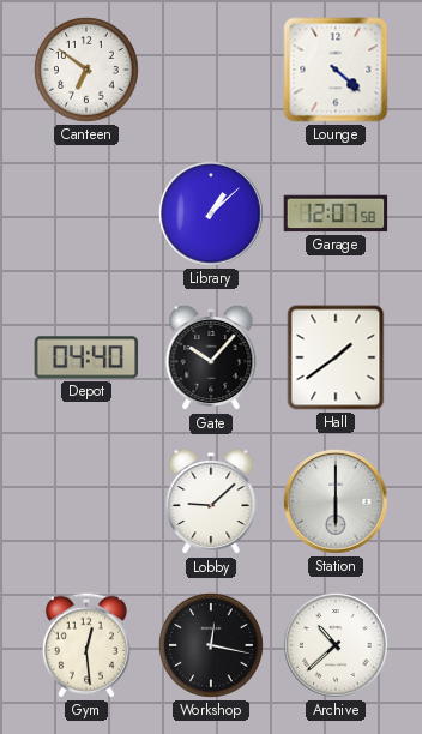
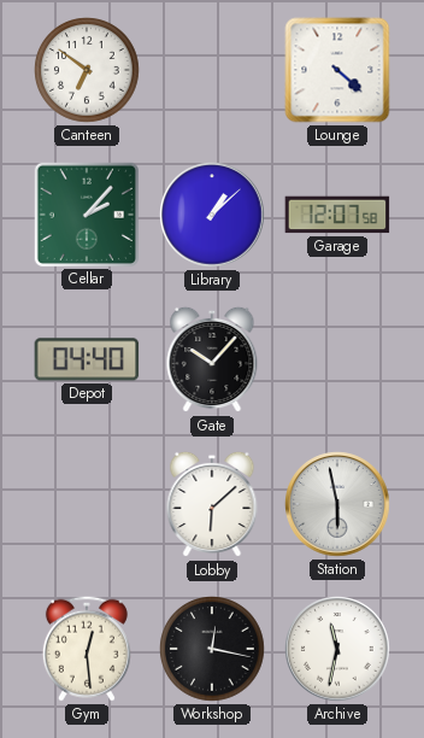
Cellar: none -> 2:07 (86, 213)
Hall: 1:39 -> none (336, 357)
Lobby: 9:08 -> 6:08 (212, 504)
Station: 6:00 -> 5:58 (337, 504)
Archive: 10:38 -> 11:32 (337, 649)
